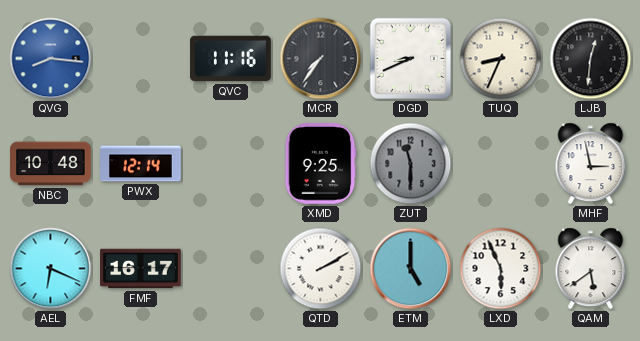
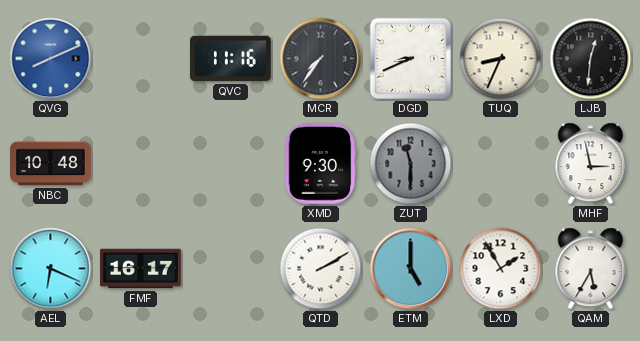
QVG: 8:16 -> 8:11 (51, 59)
PWX: 12:14 -> none (141, 164)
XMD: 9:25 -> 9:30 (321, 164)
LXD: 5:56 -> 1:55 (501, 269)
QAM: 5:39 -> 5:35 (591, 269)
